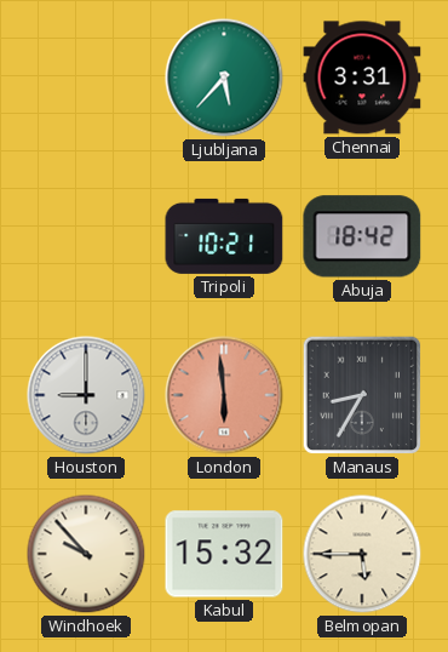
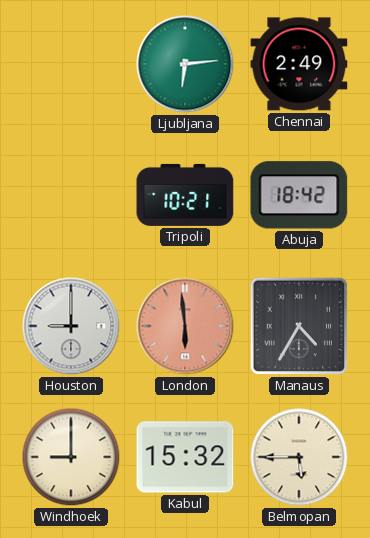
Ljubljana: 5:37 -> 6:14 (185, 64)
Chennai: 3:31 -> 2:49 (299, 64)
Manaus: 8:35 -> 4:35 (299, 326)
Windhoek: 9:53 -> 9:00 (71, 457)
